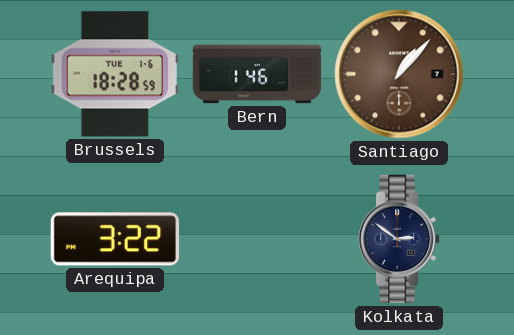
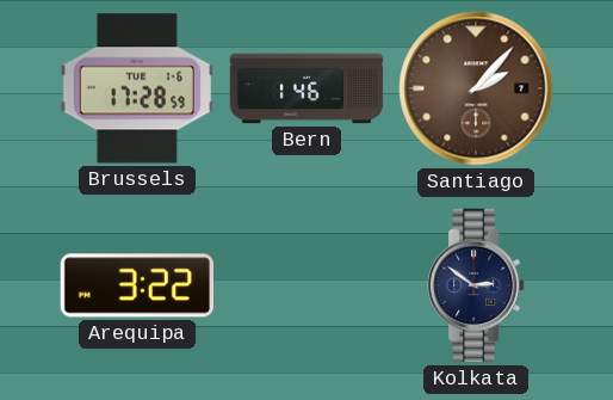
Brussels: 18:28 -> 17:28 (136, 88)
Santiago: 1:07 -> 2:07 (476, 88)
